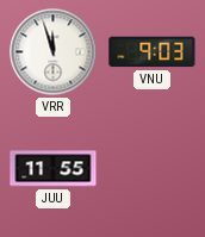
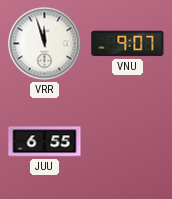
VNU: 9:03 -> 9:07 (128, 44)
JUU: 11:55 -> 6:55 (45, 142)
